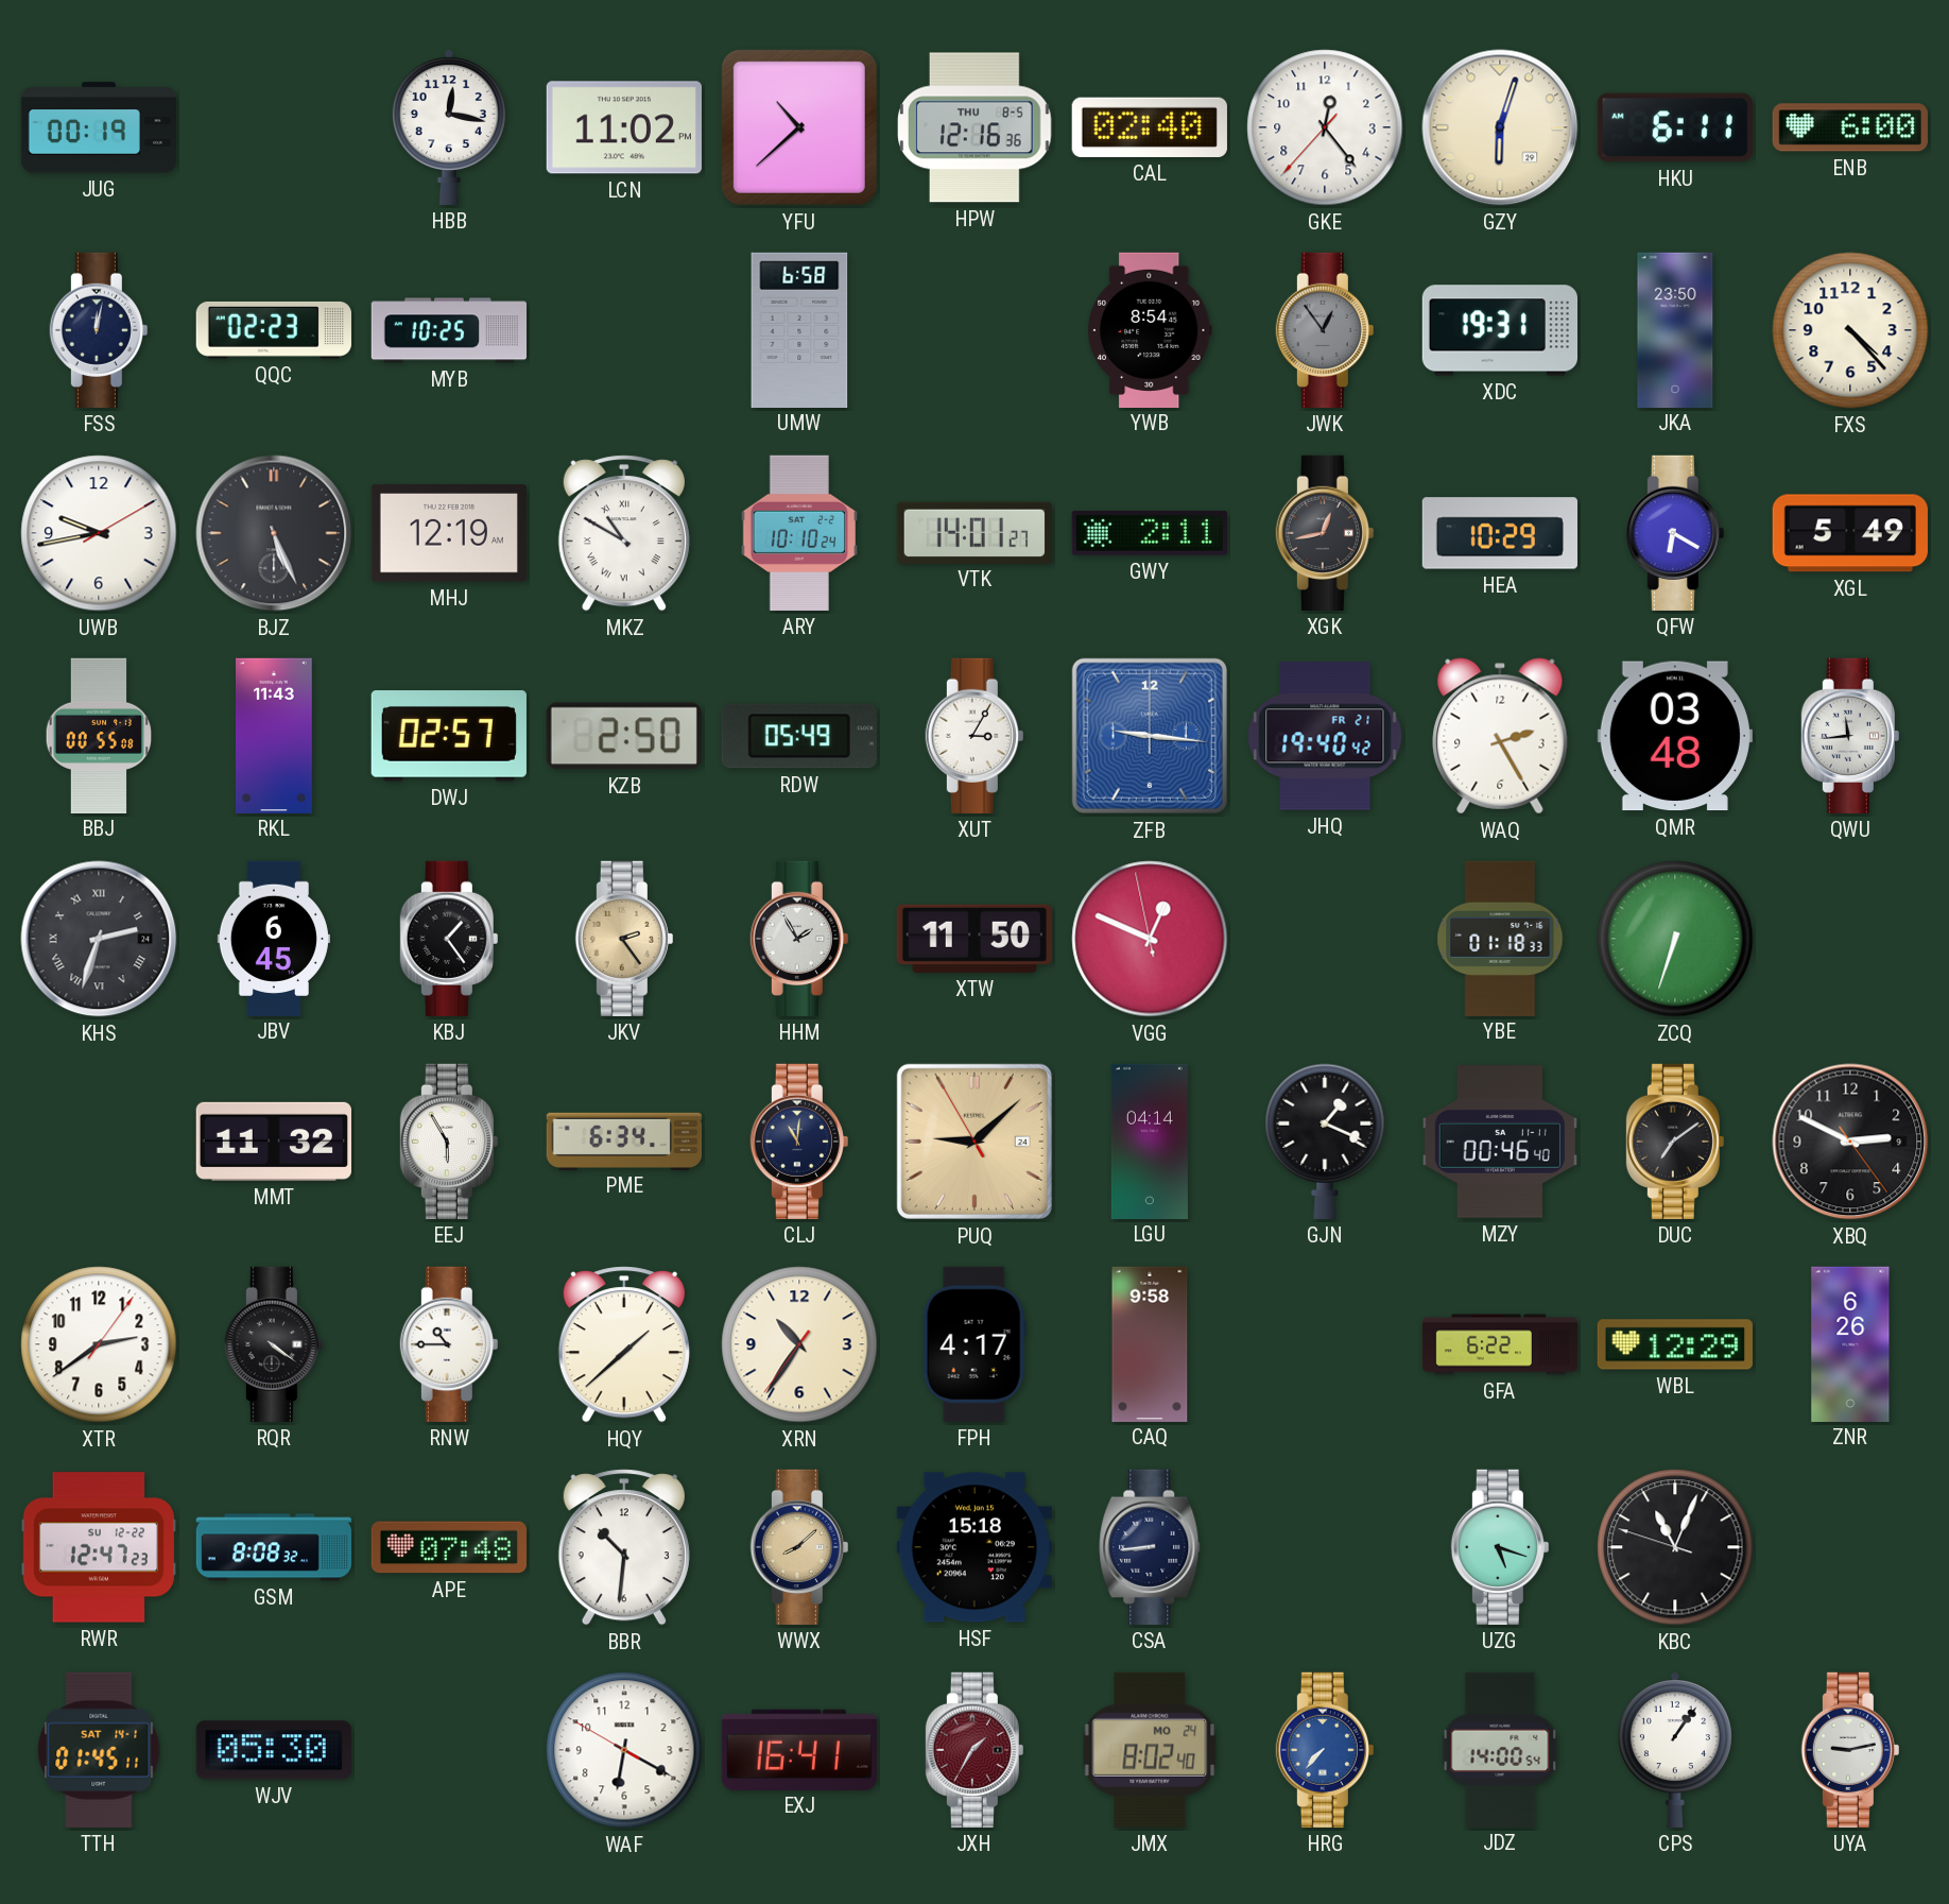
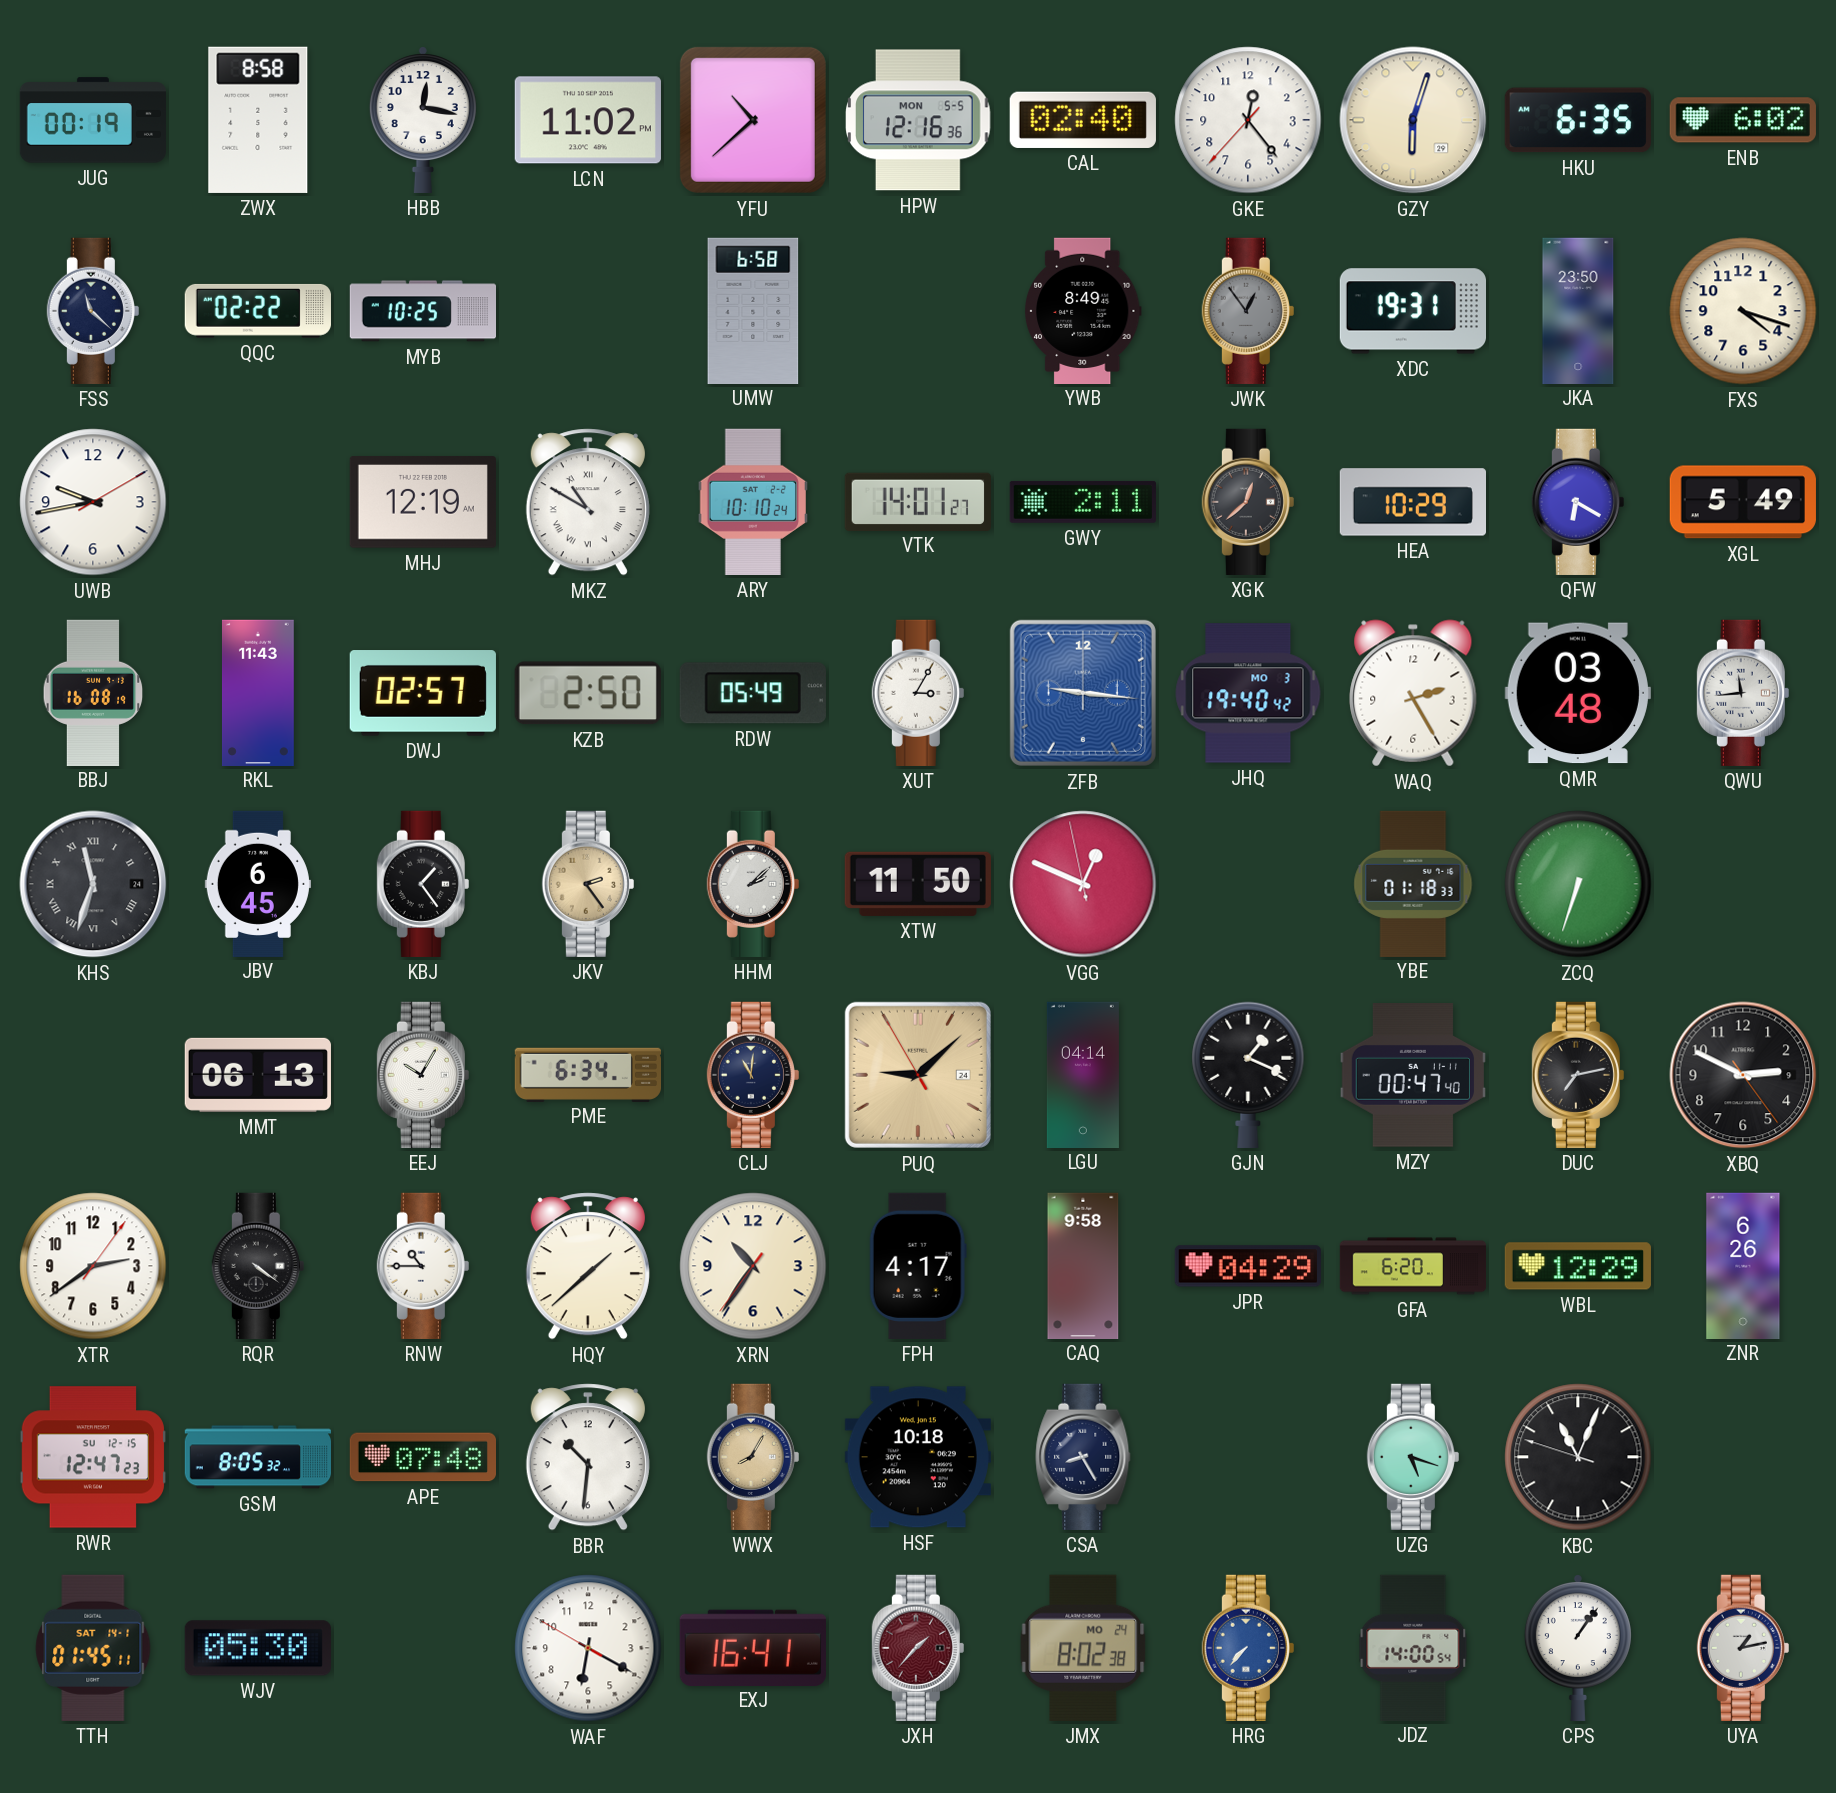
ZWX: none -> 8:58 (258, 120)
HPW date: THU 8-5 -> MON 5-5 (918, 120)
HKU: 6:11 -> 6:35 (1578, 120)
ENB: 6:00 -> 6:02 (1743, 120)
FSS: 12:02 -> 11:22 (93, 311)
QQC: 02:23 -> 02:22 (258, 311)
YWB: 8:54 -> 8:49 (1083, 310)
FXS: 4:23 -> 4:18 (1743, 311)
BJZ: 5:26 -> none (274, 533)
XGK: 12:43 -> 12:38 (1248, 502)
BBJ: 00:55 -> 16:08 (93, 692)
JHQ date: FR 21 -> MO 3 (1248, 693)
KHS: 2:33 -> 11:33 (93, 884)
HHM: 1:55 -> 2:08 (753, 884)
MMT: 11:32 -> 06:13 (258, 1075)
EEJ: 5:55 -> 10:05 (423, 1075)
MZY: 00:46 -> 00:47 (1413, 1075)
DUC: 7:09 -> 7:13 (1578, 1075)
JPR: none -> 04:29 (1248, 1266)
GFA: 6:22 -> 6:20 (1413, 1266)
RWR date: SU 12-22 -> SU 12-15 (92, 1457)
GSM: 8:08 -> 8:05 (257, 1457)
WWX: 8:08 -> 8:05 (753, 1457)
HSF: 15:18 -> 10:18 (918, 1457)
CSA: 8:44 -> 8:25 (1083, 1457)
JXH: 1:35 -> 1:37 (918, 1648)
JMX: 8:02:40 -> 8:02:38 (1083, 1648)
UYA: 9:13 -> 1:13 (1743, 1648)
